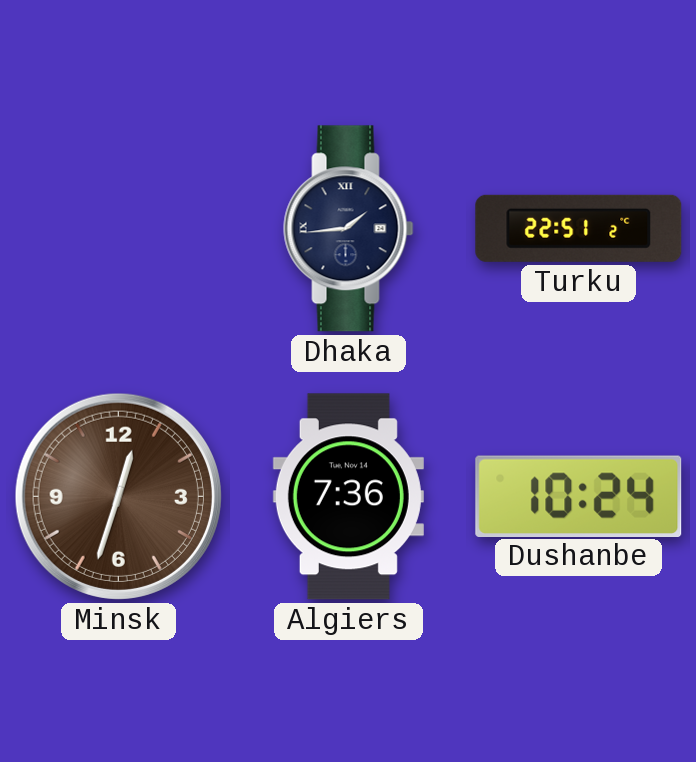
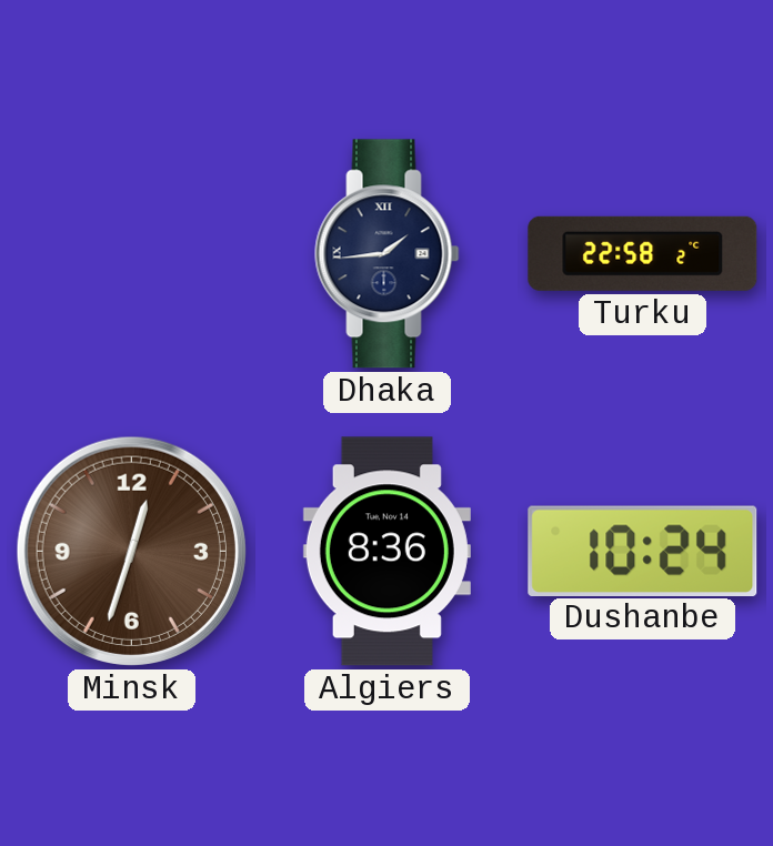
Turku: 22:51 -> 22:58 (643, 253)
Algiers: 7:36 -> 8:36 (386, 552)
